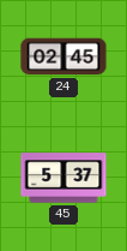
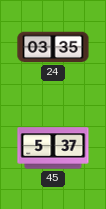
24: 02:45 -> 03:35 (53, 47)
